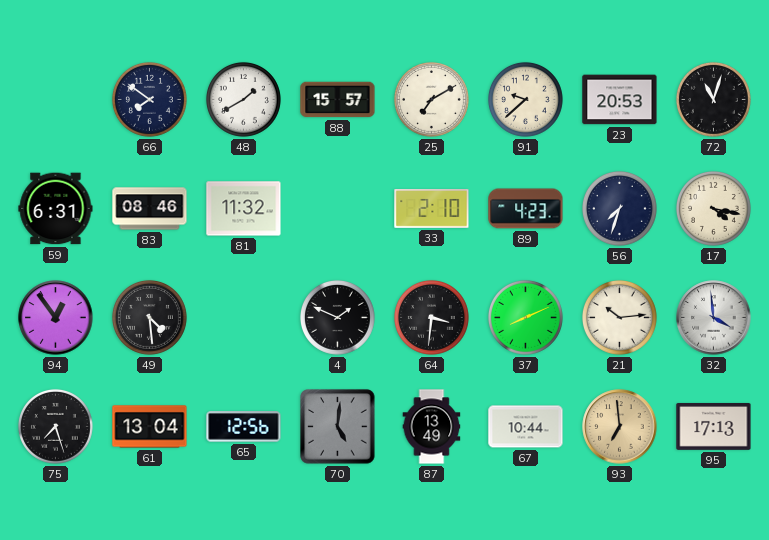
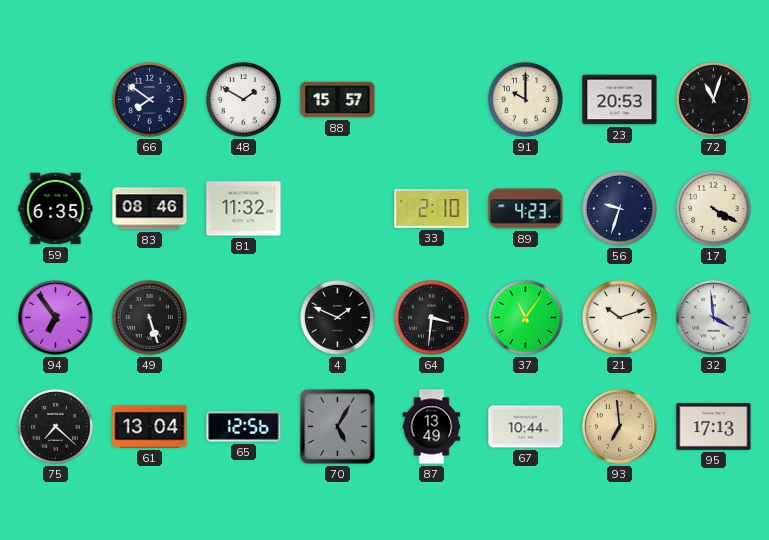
48: 1:40 -> 1:50 (243, 99)
25: 7:10 -> none (431, 99)
91: 9:38 -> 10:00 (525, 99)
59: 6:31 -> 6:35 (56, 209)
56: 7:33 -> 9:33 (619, 208)
17: 4:17 -> 4:20 (713, 208)
94: 12:54 -> 6:54 (56, 318)
49: 4:29 -> 5:27 (149, 317)
37: 8:11 -> 11:06 (525, 317)
21: 10:14 -> 10:12 (619, 317)
75: 7:27 -> 7:22 (55, 426)
70: 5:01 -> 5:05 (338, 427)
